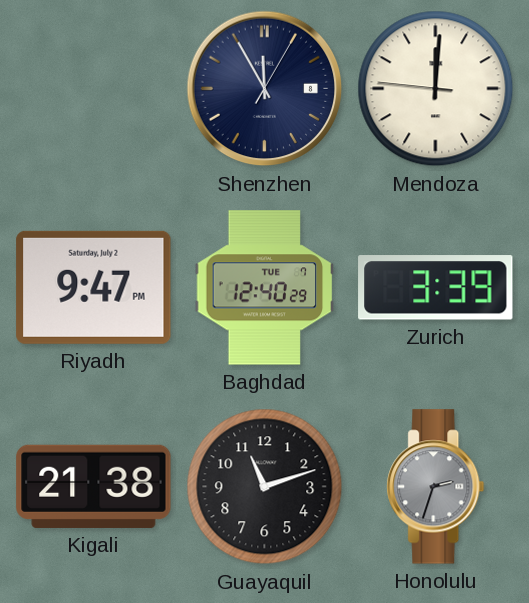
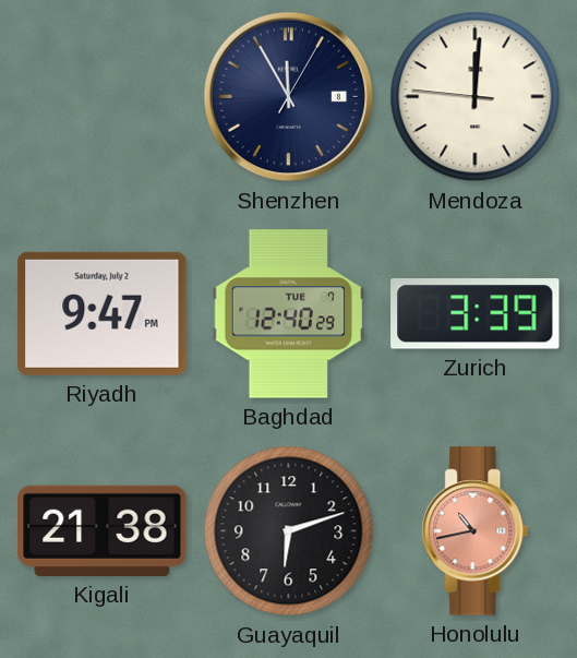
Guayaquil: 11:12 -> 6:12 (289, 531)
Honolulu: 2:33 -> 10:43 (476, 531)
Honolulu dial: grey -> salmon (476, 531)
